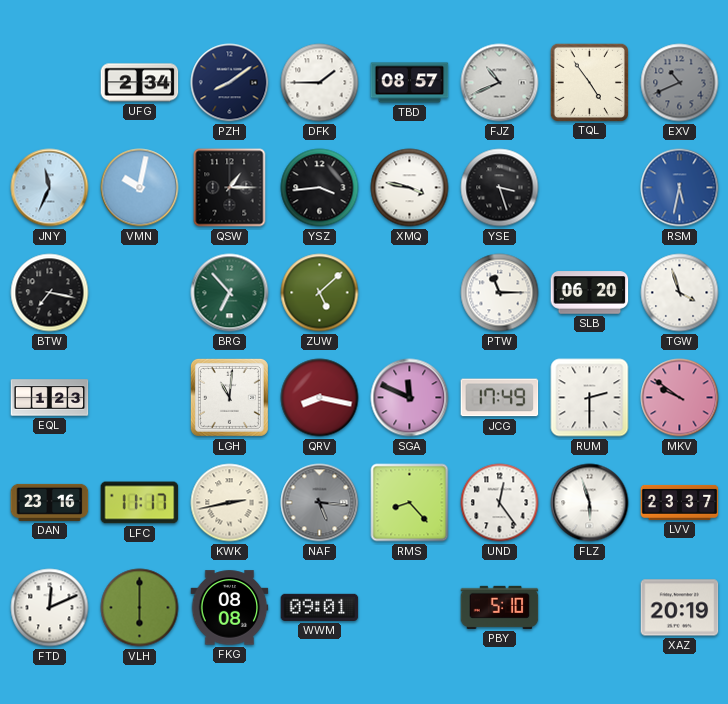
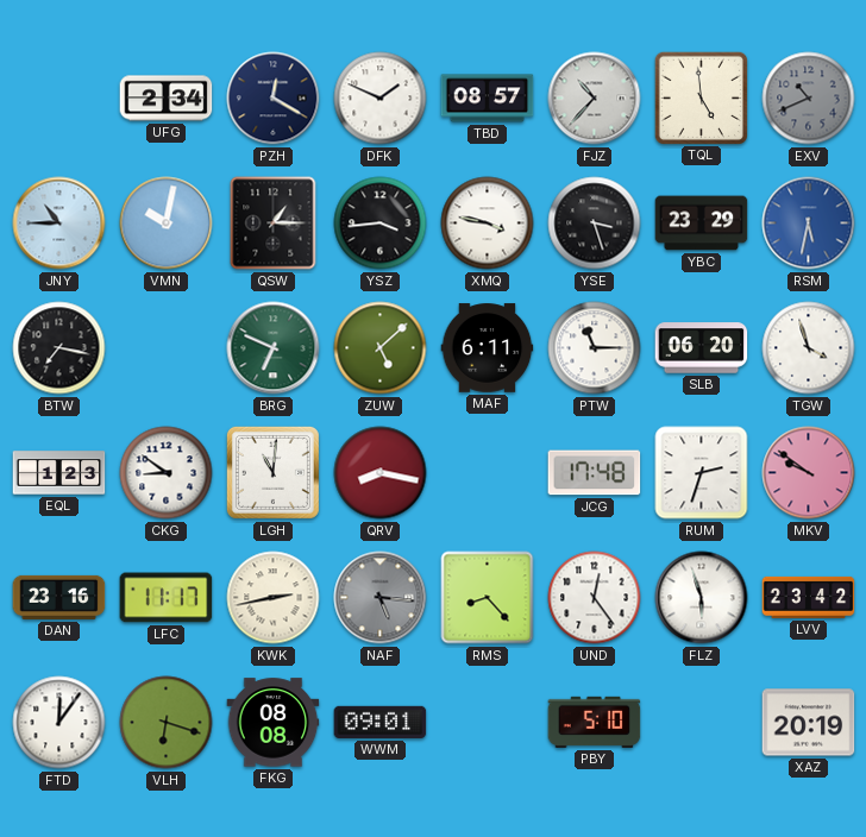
PZH: 8:09 -> 12:20 (274, 99)
DFK: 1:45 -> 1:49 (381, 99)
FJZ: 10:41 -> 10:37 (595, 99)
TQL: 4:54 -> 4:59 (701, 97)
JNY: 11:34 -> 10:45 (59, 224)
YBC: none -> 23:29 (702, 224)
BRG: 6:53 -> 6:49 (274, 348)
MAF: none -> 6:11 (488, 348)
CKG: none -> 8:51 (167, 473)
SGA: 11:49 -> none (410, 398)
JCG: 17:49 -> 17:48 (595, 473)
RUM: 2:30 -> 2:33 (702, 473)
LVV: 23:37 -> 23:42 (809, 597)
FTD: 12:11 -> 12:06 (59, 723)
VLH: 6:00 -> 6:18 (167, 723)
